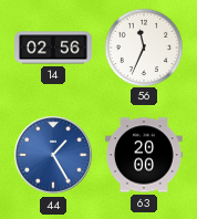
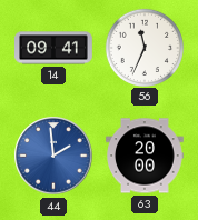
14: 02:56 -> 09:41 (53, 48)
44: 1:25 -> 1:59 (53, 156)
